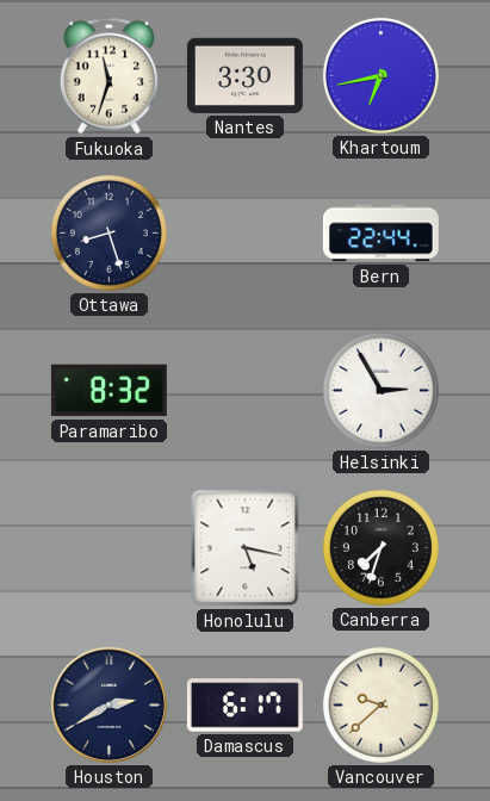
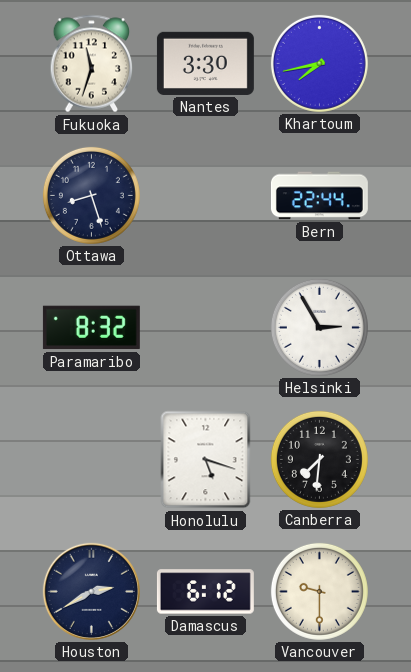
Khartoum: 6:43 -> 7:43 (319, 63)
Honolulu: 5:17 -> 5:18 (206, 460)
Canberra: 7:33 -> 7:31 (319, 459)
Damascus: 6:17 -> 6:12 (205, 592)
Vancouver: 9:38 -> 9:30 (319, 591)
